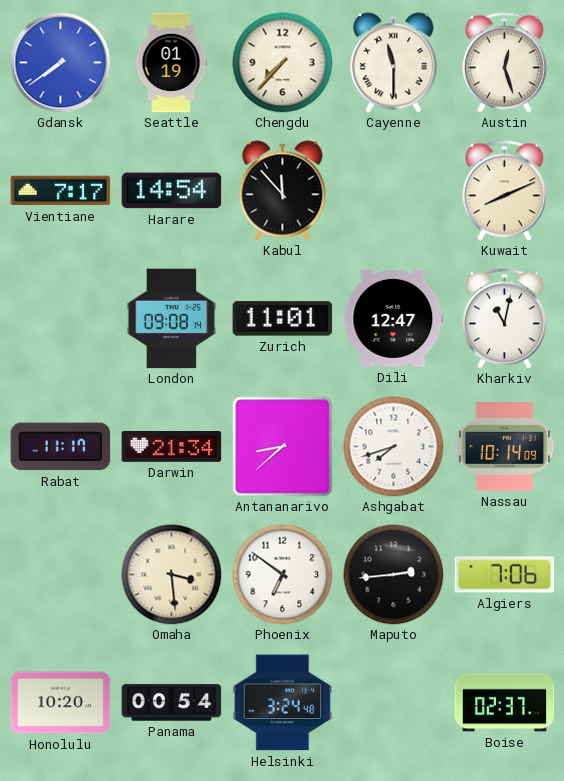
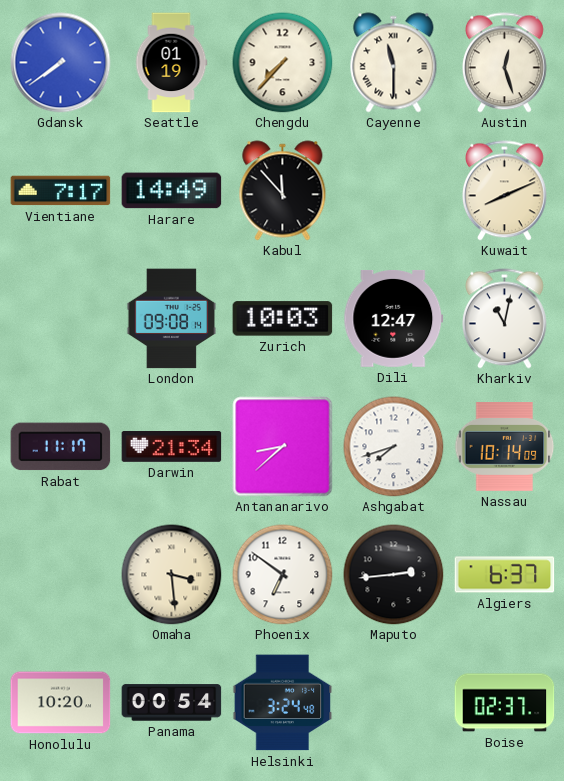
Harare: 14:54 -> 14:49 (172, 191)
Zurich: 11:01 -> 10:03 (283, 319)
Algiers: 7:06 -> 6:37 (505, 575)
